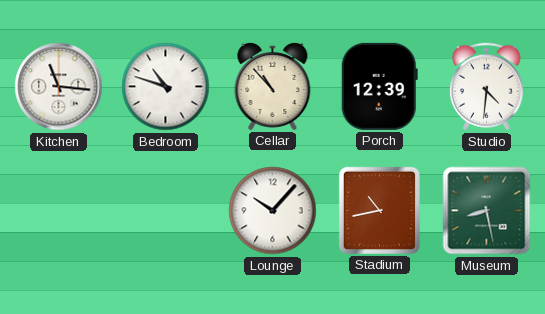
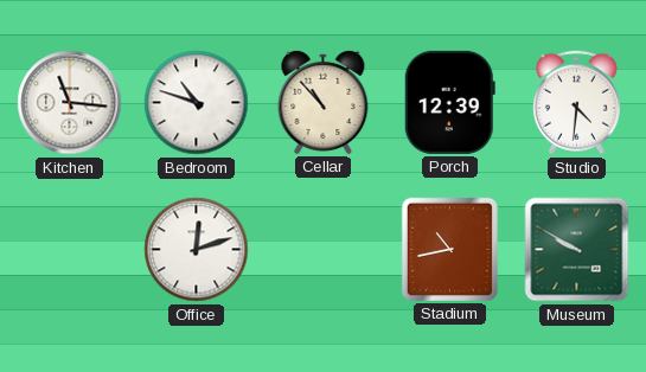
Office: none -> 12:12 (197, 250)
Lounge: 10:07 -> none (273, 211)
Museum: 8:28 -> 9:50 (577, 250)
